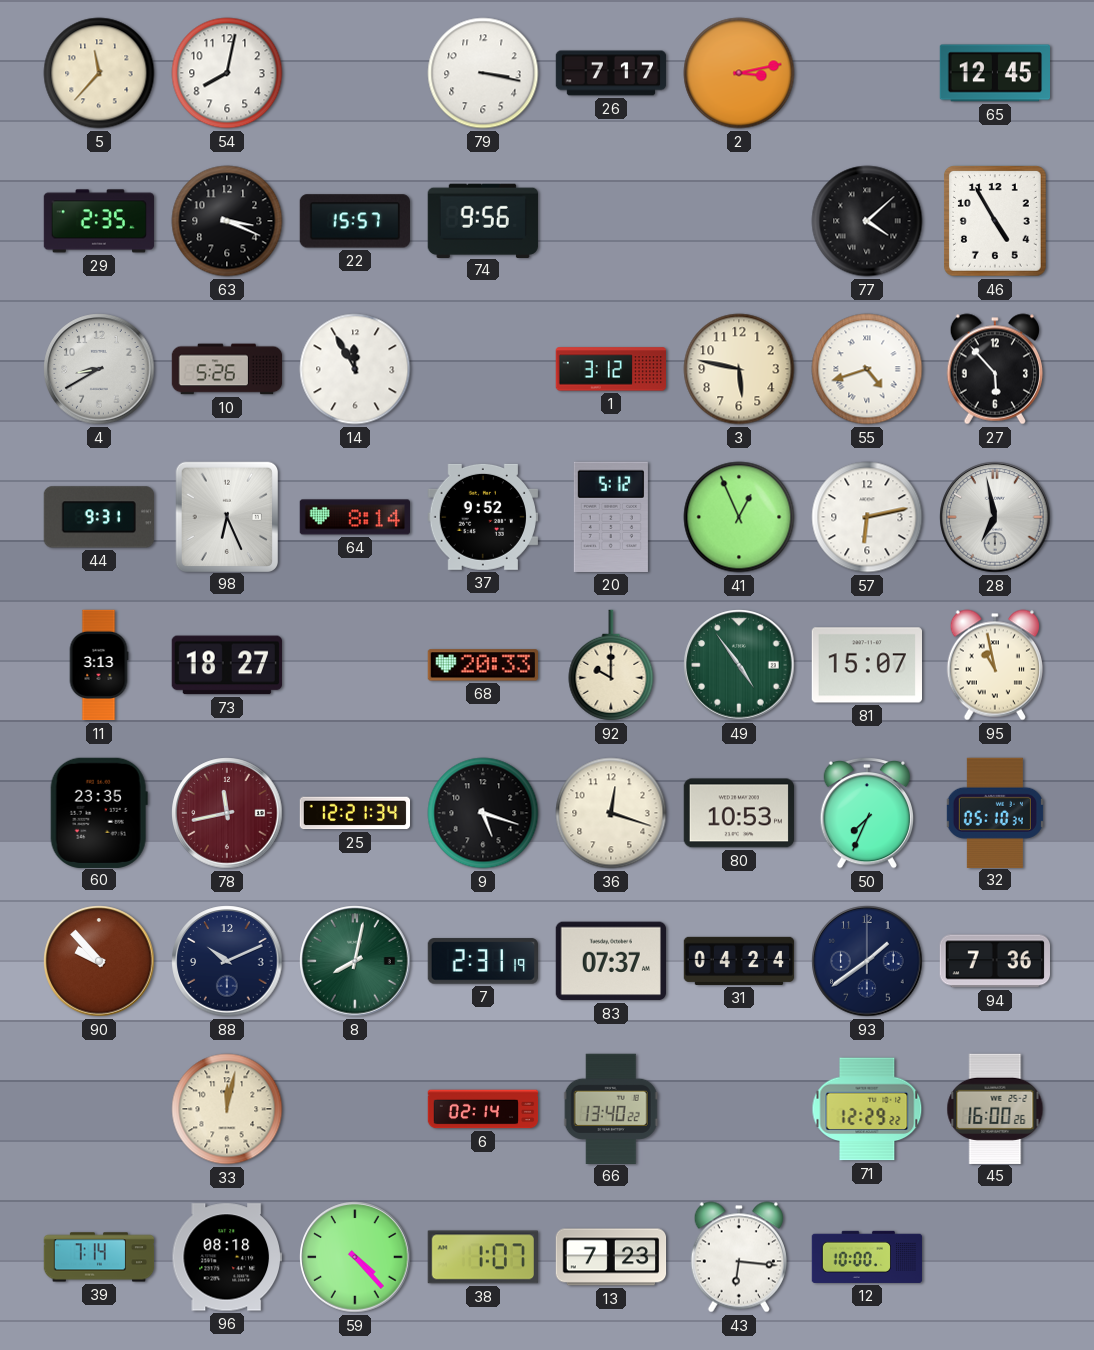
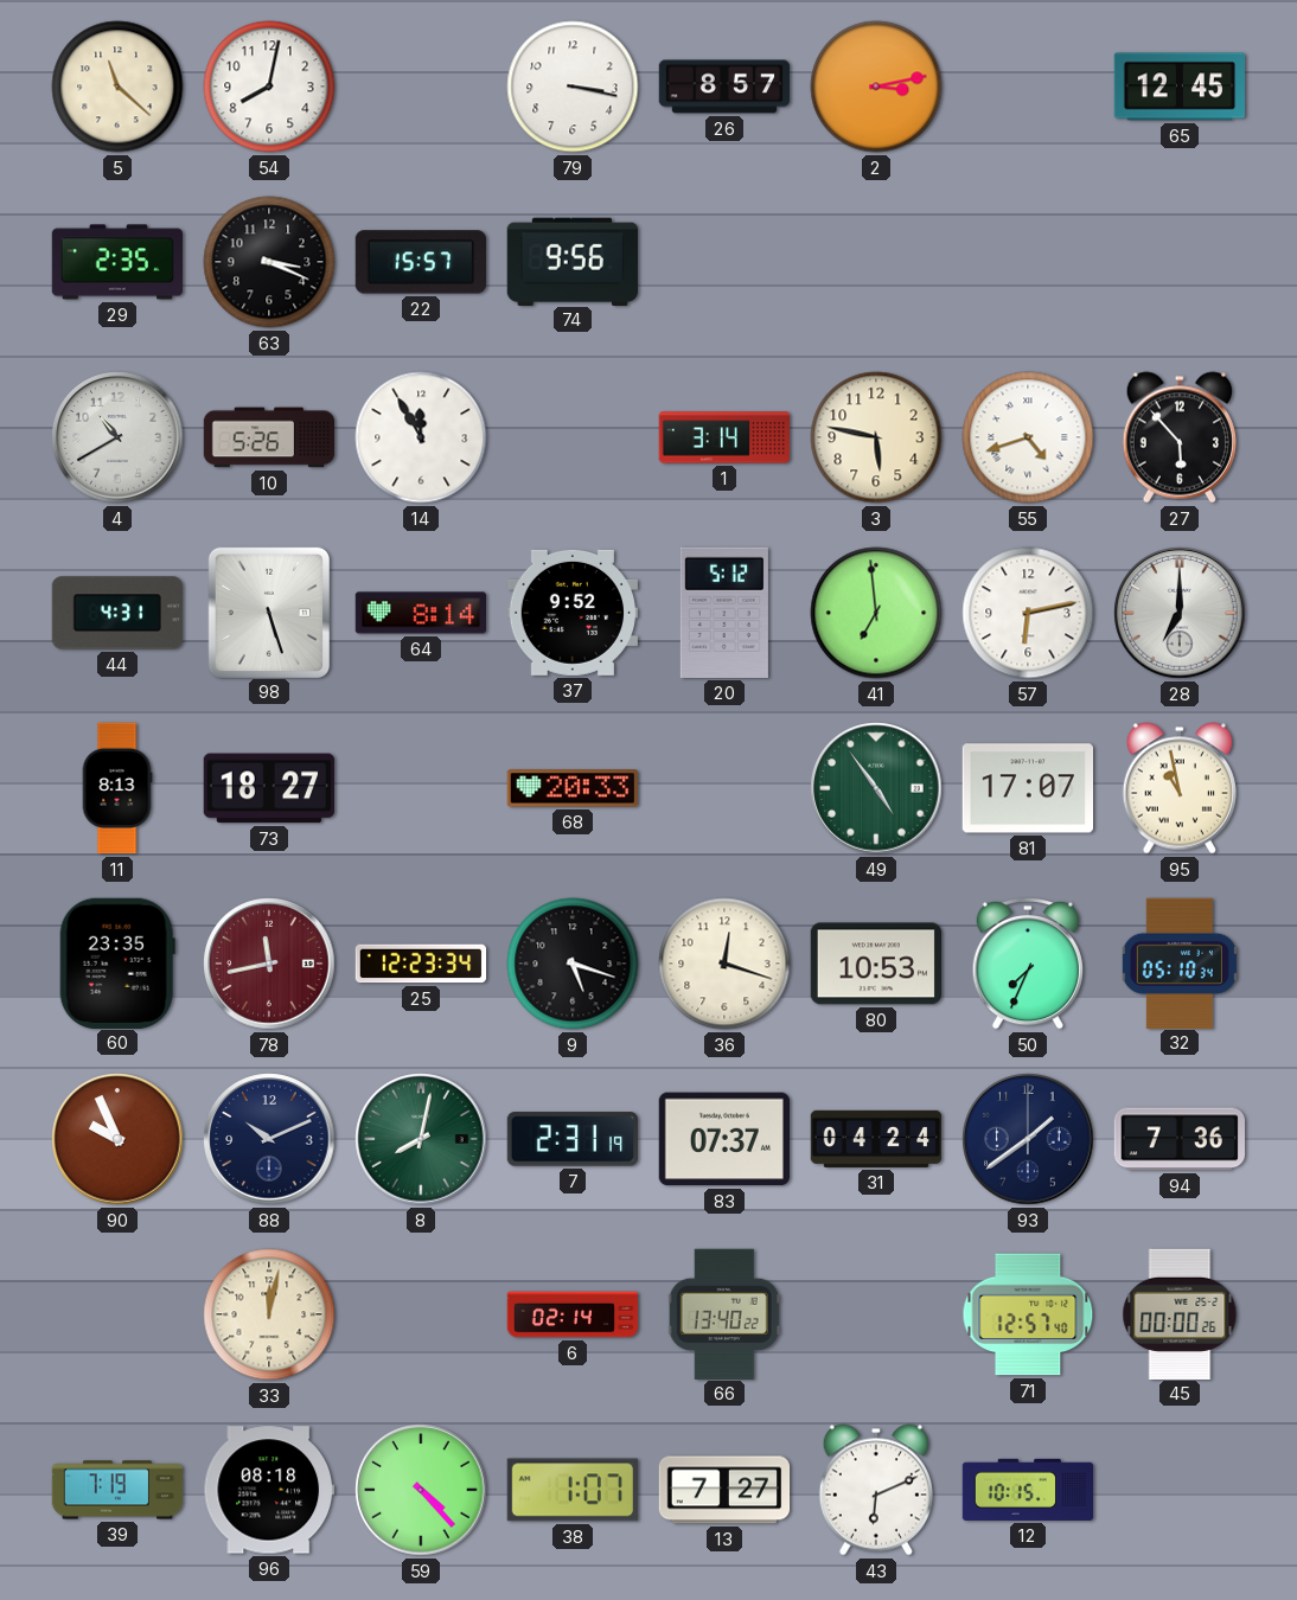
5: 11:37 -> 11:22 (117, 87)
26: 7:17 -> 8:57 (724, 87)
77: 4:08 -> none (867, 221)
46: 4:55 -> none (996, 222)
4: 8:40 -> 10:40 (117, 437)
1: 3:12 -> 3:14 (723, 437)
44: 9:31 -> 4:31 (116, 613)
98: 6:26 -> 5:27 (268, 612)
41: 12:56 -> 6:59 (876, 613)
28: 6:58 -> 7:00 (1180, 613)
11: 3:13 -> 8:13 (117, 788)
92: 10:00 -> none (611, 665)
81: 15:07 -> 17:07 (1027, 788)
25: 12:21 -> 12:23 (421, 964)
90: 9:53 -> 9:56 (117, 1139)
71: 12:29 -> 12:57 (1028, 1314)
45: 16:00 -> 00:00 (1180, 1313)
39: 7:14 -> 7:19 (117, 1490)
13: 7:23 -> 7:27 (724, 1490)
43: 6:16 -> 6:11 (876, 1490)
12: 10:00 -> 10:15 (1028, 1490)
